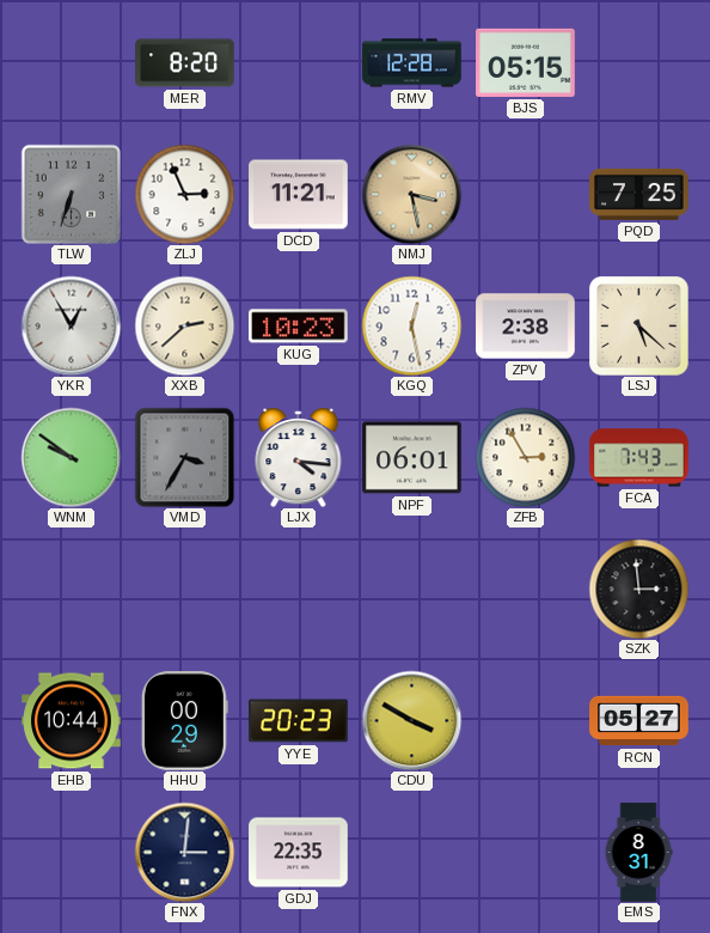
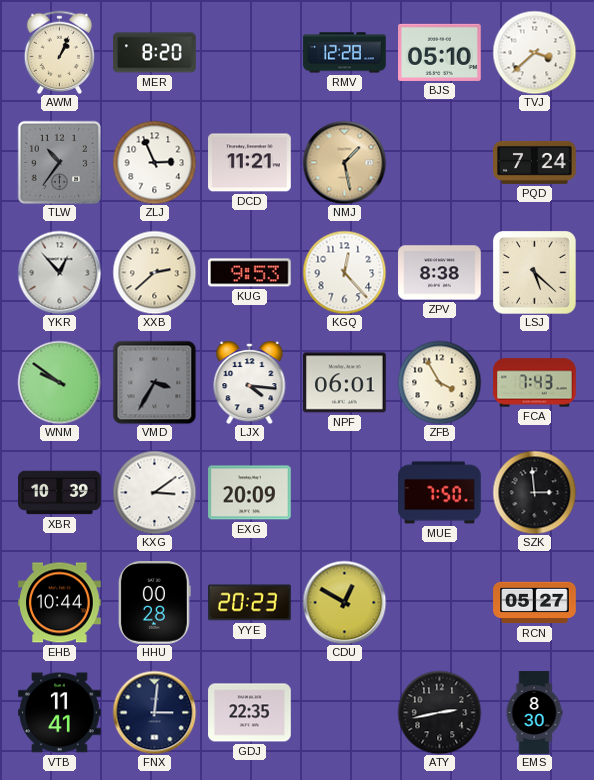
AWM: none -> 1:04 (60, 52)
BJS: 05:15 -> 05:10 (440, 52)
TVJ: none -> 3:38 (534, 52)
TLW: 6:33 -> 10:36 (59, 162)
NMJ: 3:28 -> 1:28 (344, 162)
PQD: 7:25 -> 7:24 (535, 162)
YKR: 12:55 -> 12:53 (59, 272)
KUG: 10:23 -> 9:53 (250, 273)
KGQ: 12:28 -> 12:23 (344, 272)
ZPV: 2:38 -> 8:38 (440, 273)
ZFB: 2:55 -> 3:55 (439, 382)
XBR: none -> 10:39 (60, 493)
KXG: none -> 3:09 (154, 492)
EXG: none -> 20:09 (250, 493)
MUE: none -> 7:50 (440, 493)
HHU: 00:29 -> 00:28 (155, 603)
CDU: 3:50 -> 12:50 (344, 602)
VTB: none -> 11:41 (60, 713)
ATY: none -> 2:43 (439, 712)
EMS: 8:31 -> 8:30 (534, 713)
